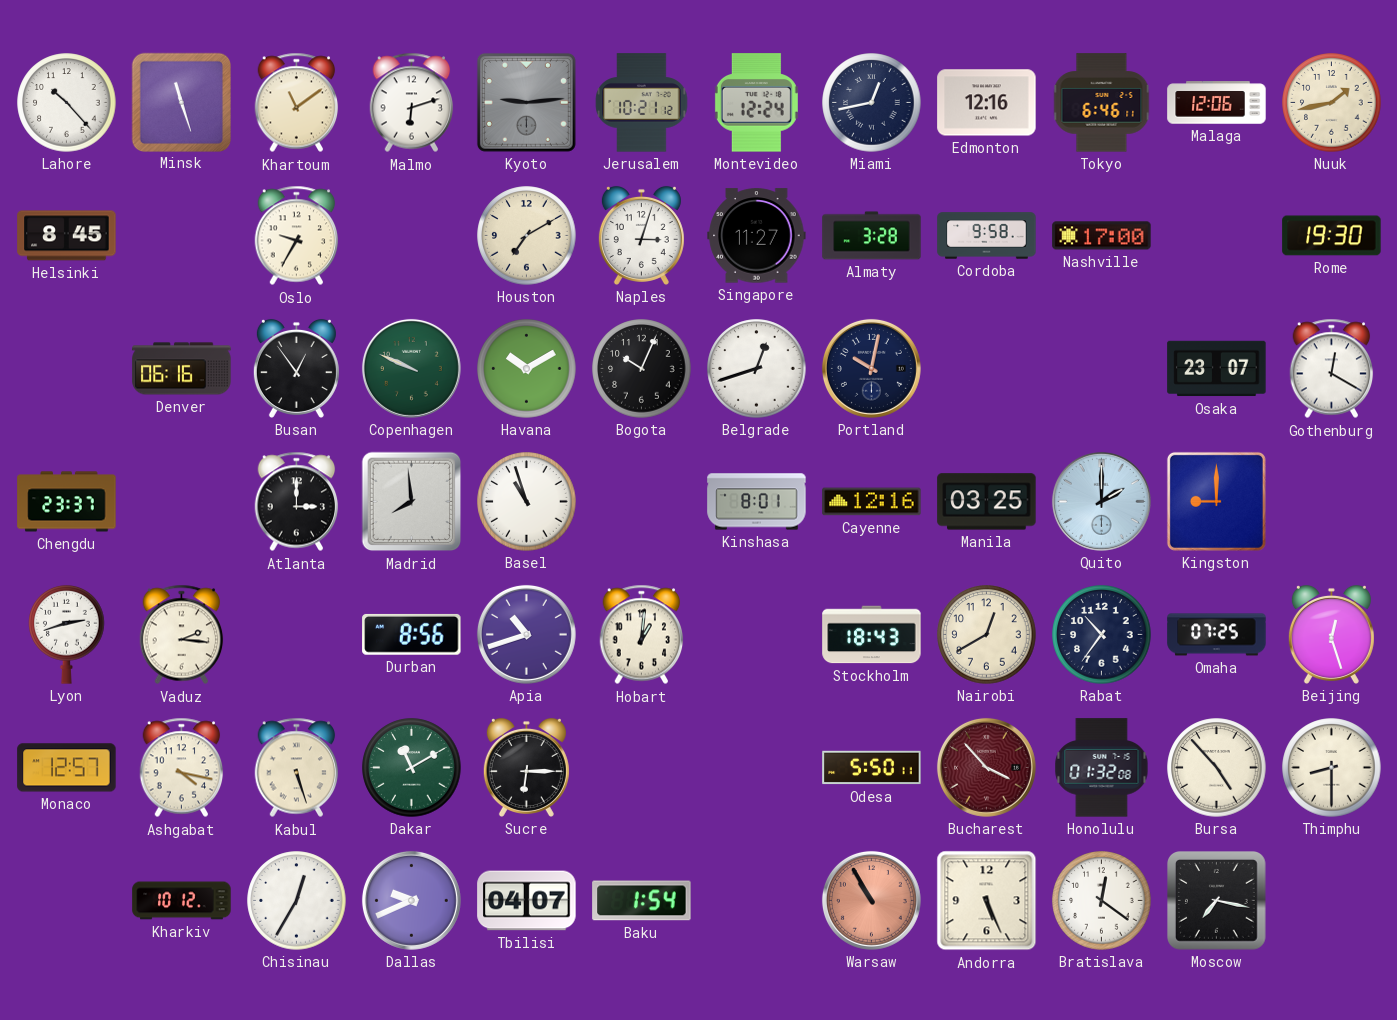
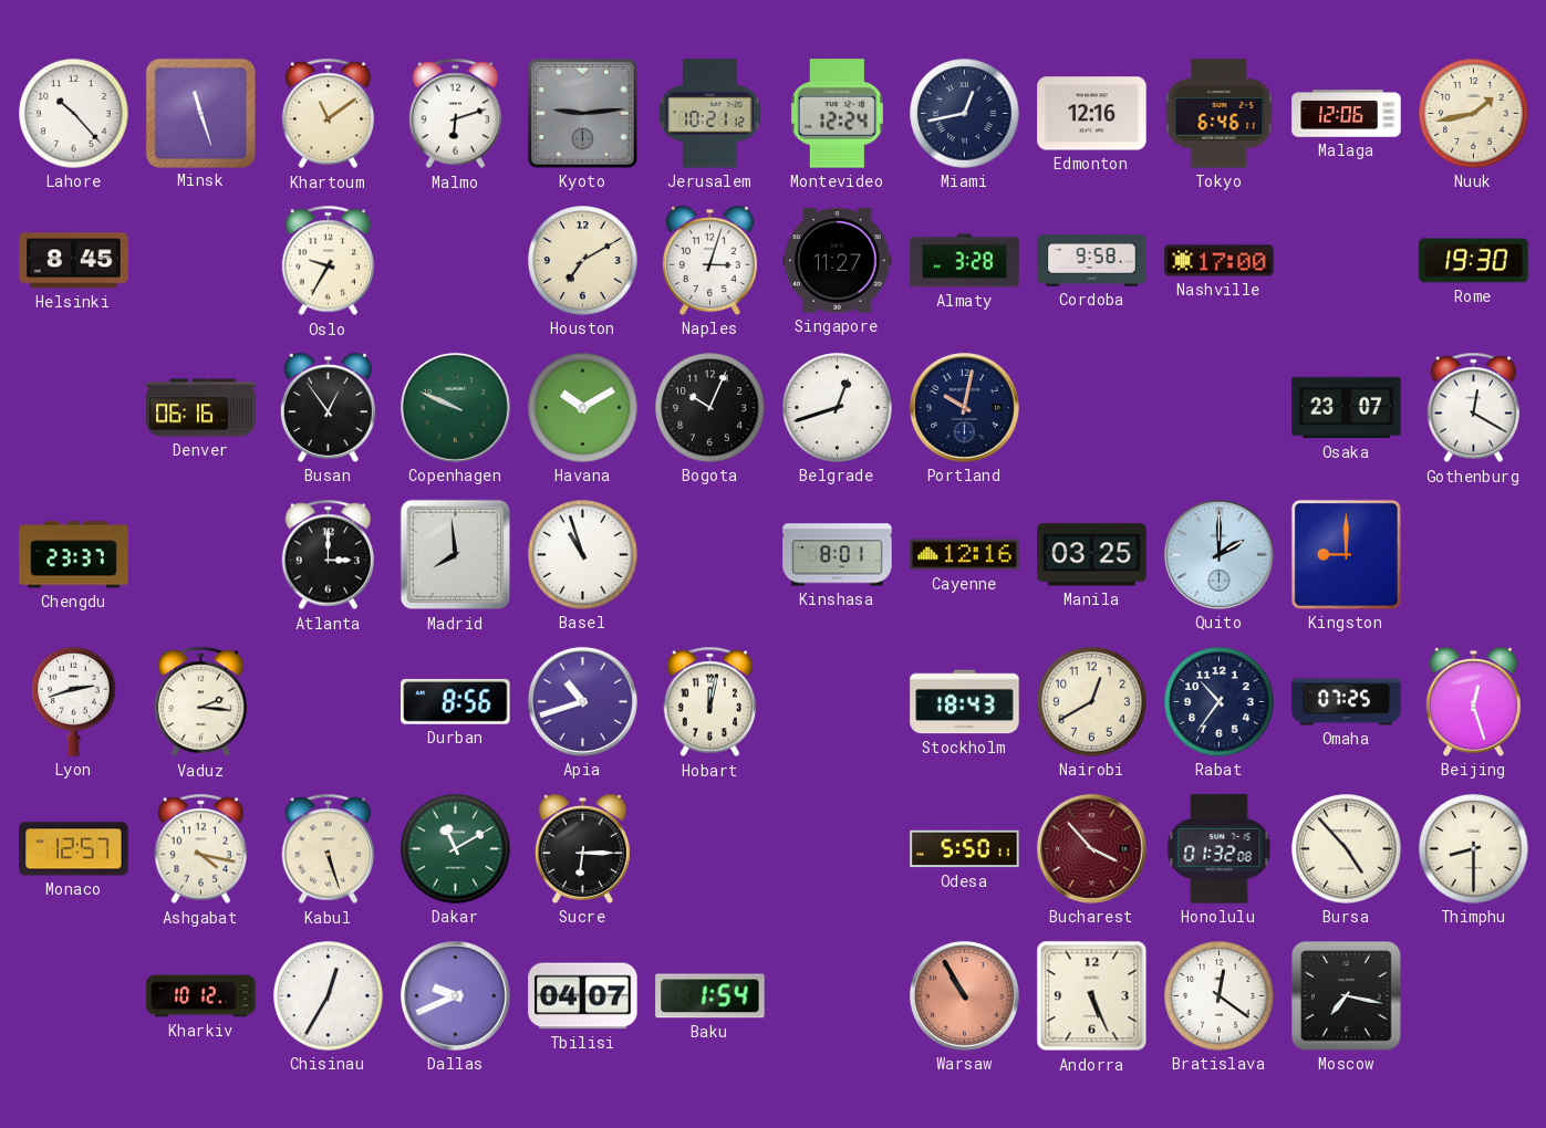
Hobart: 1:01 -> 12:02 (710, 702)
